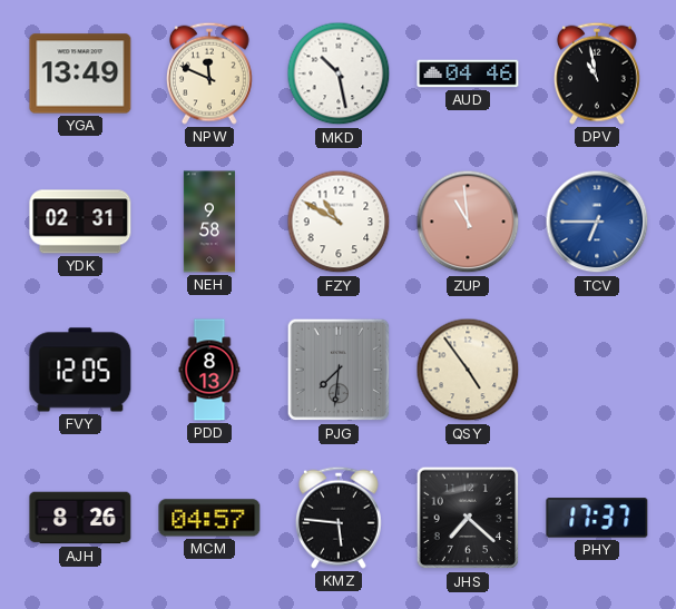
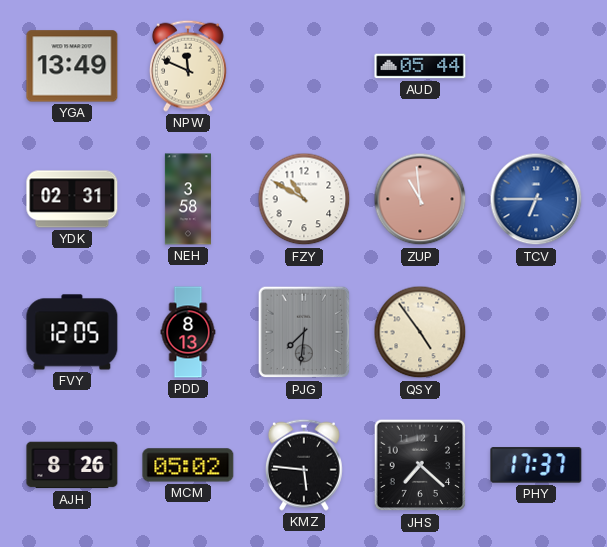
MKD: 10:28 -> none (339, 73)
AUD: 04:46 -> 05:44 (420, 66)
DPV: 10:58 -> none (597, 73)
NEH: 9:58 -> 3:58 (188, 199)
MCM: 04:57 -> 05:02 (188, 465)
